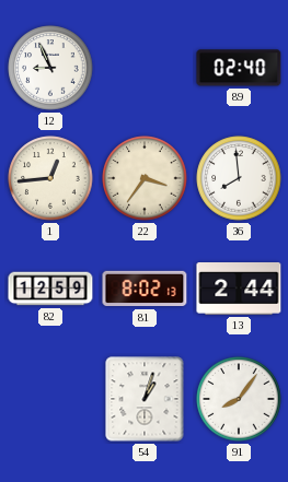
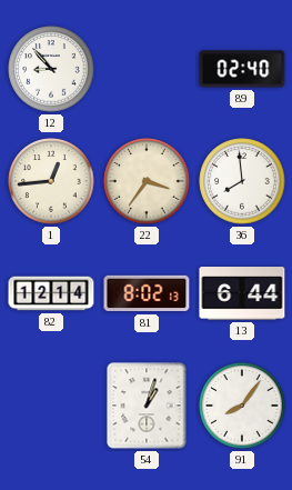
12: 8:56 -> 8:53 (51, 69)
82: 12:59 -> 12:14 (51, 293)
13: 2:44 -> 6:44 (242, 294)
